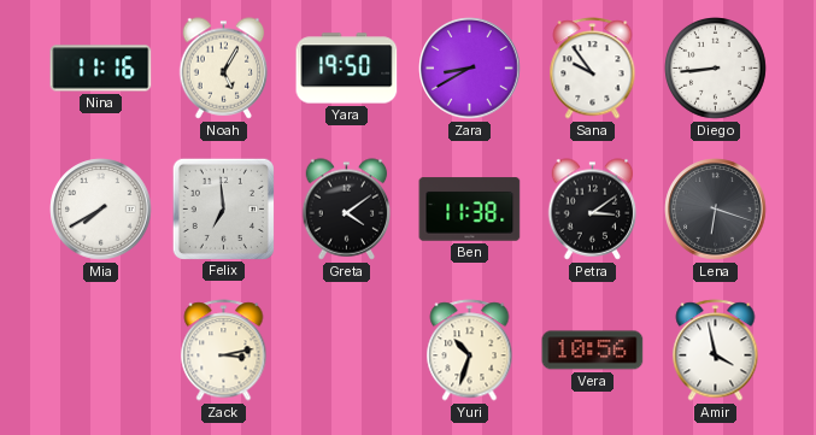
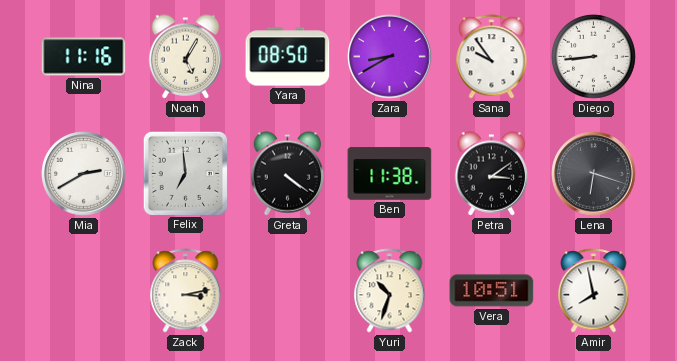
Yara: 19:50 -> 08:50 (288, 57)
Mia: 7:40 -> 2:40 (84, 174)
Greta: 4:09 -> 4:21 (288, 174)
Vera: 10:56 -> 10:51 (492, 291)
Amir: 3:58 -> 7:58 (594, 291)
